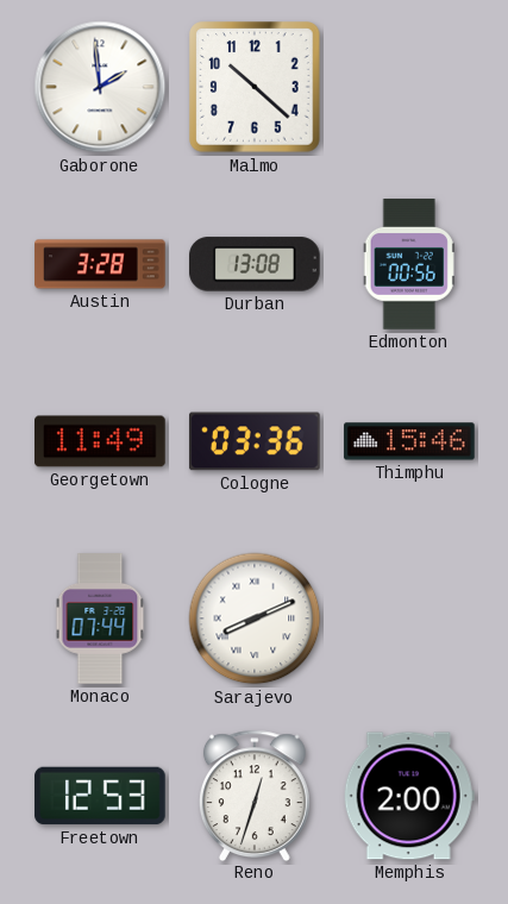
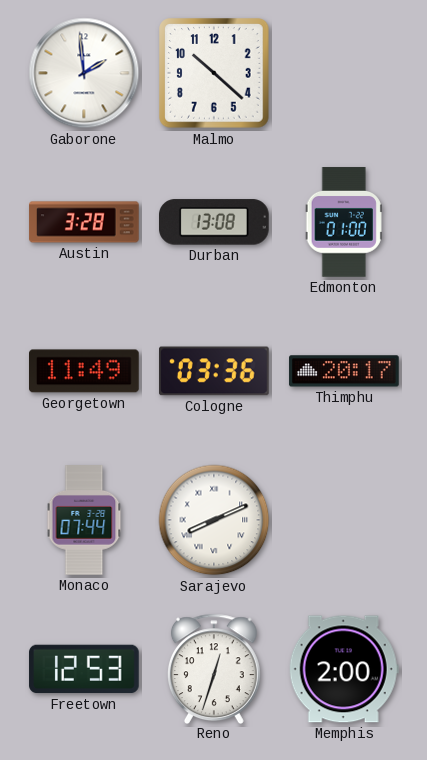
Edmonton: 00:56 -> 01:00 (344, 222)
Thimphu: 15:46 -> 20:17 (344, 371)
